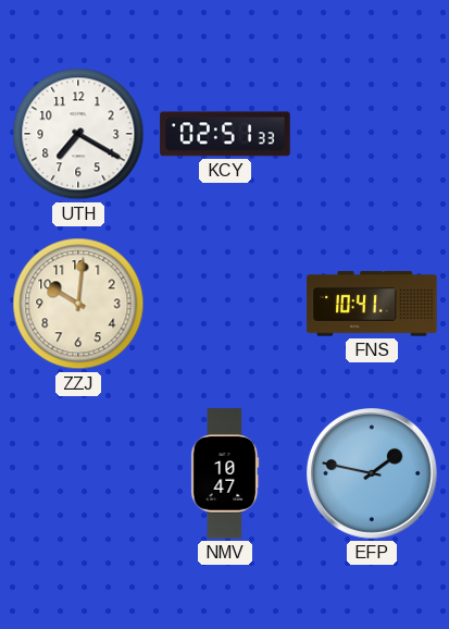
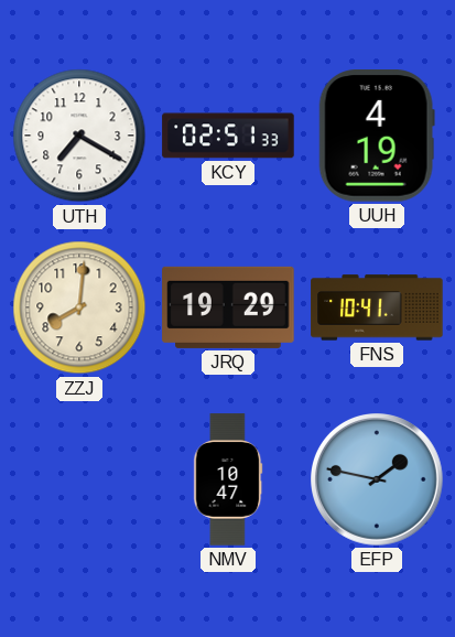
UUH: none -> 4:19 (377, 136)
ZZJ: 10:01 -> 8:01 (79, 307)
JRQ: none -> 19:29 (228, 307)
